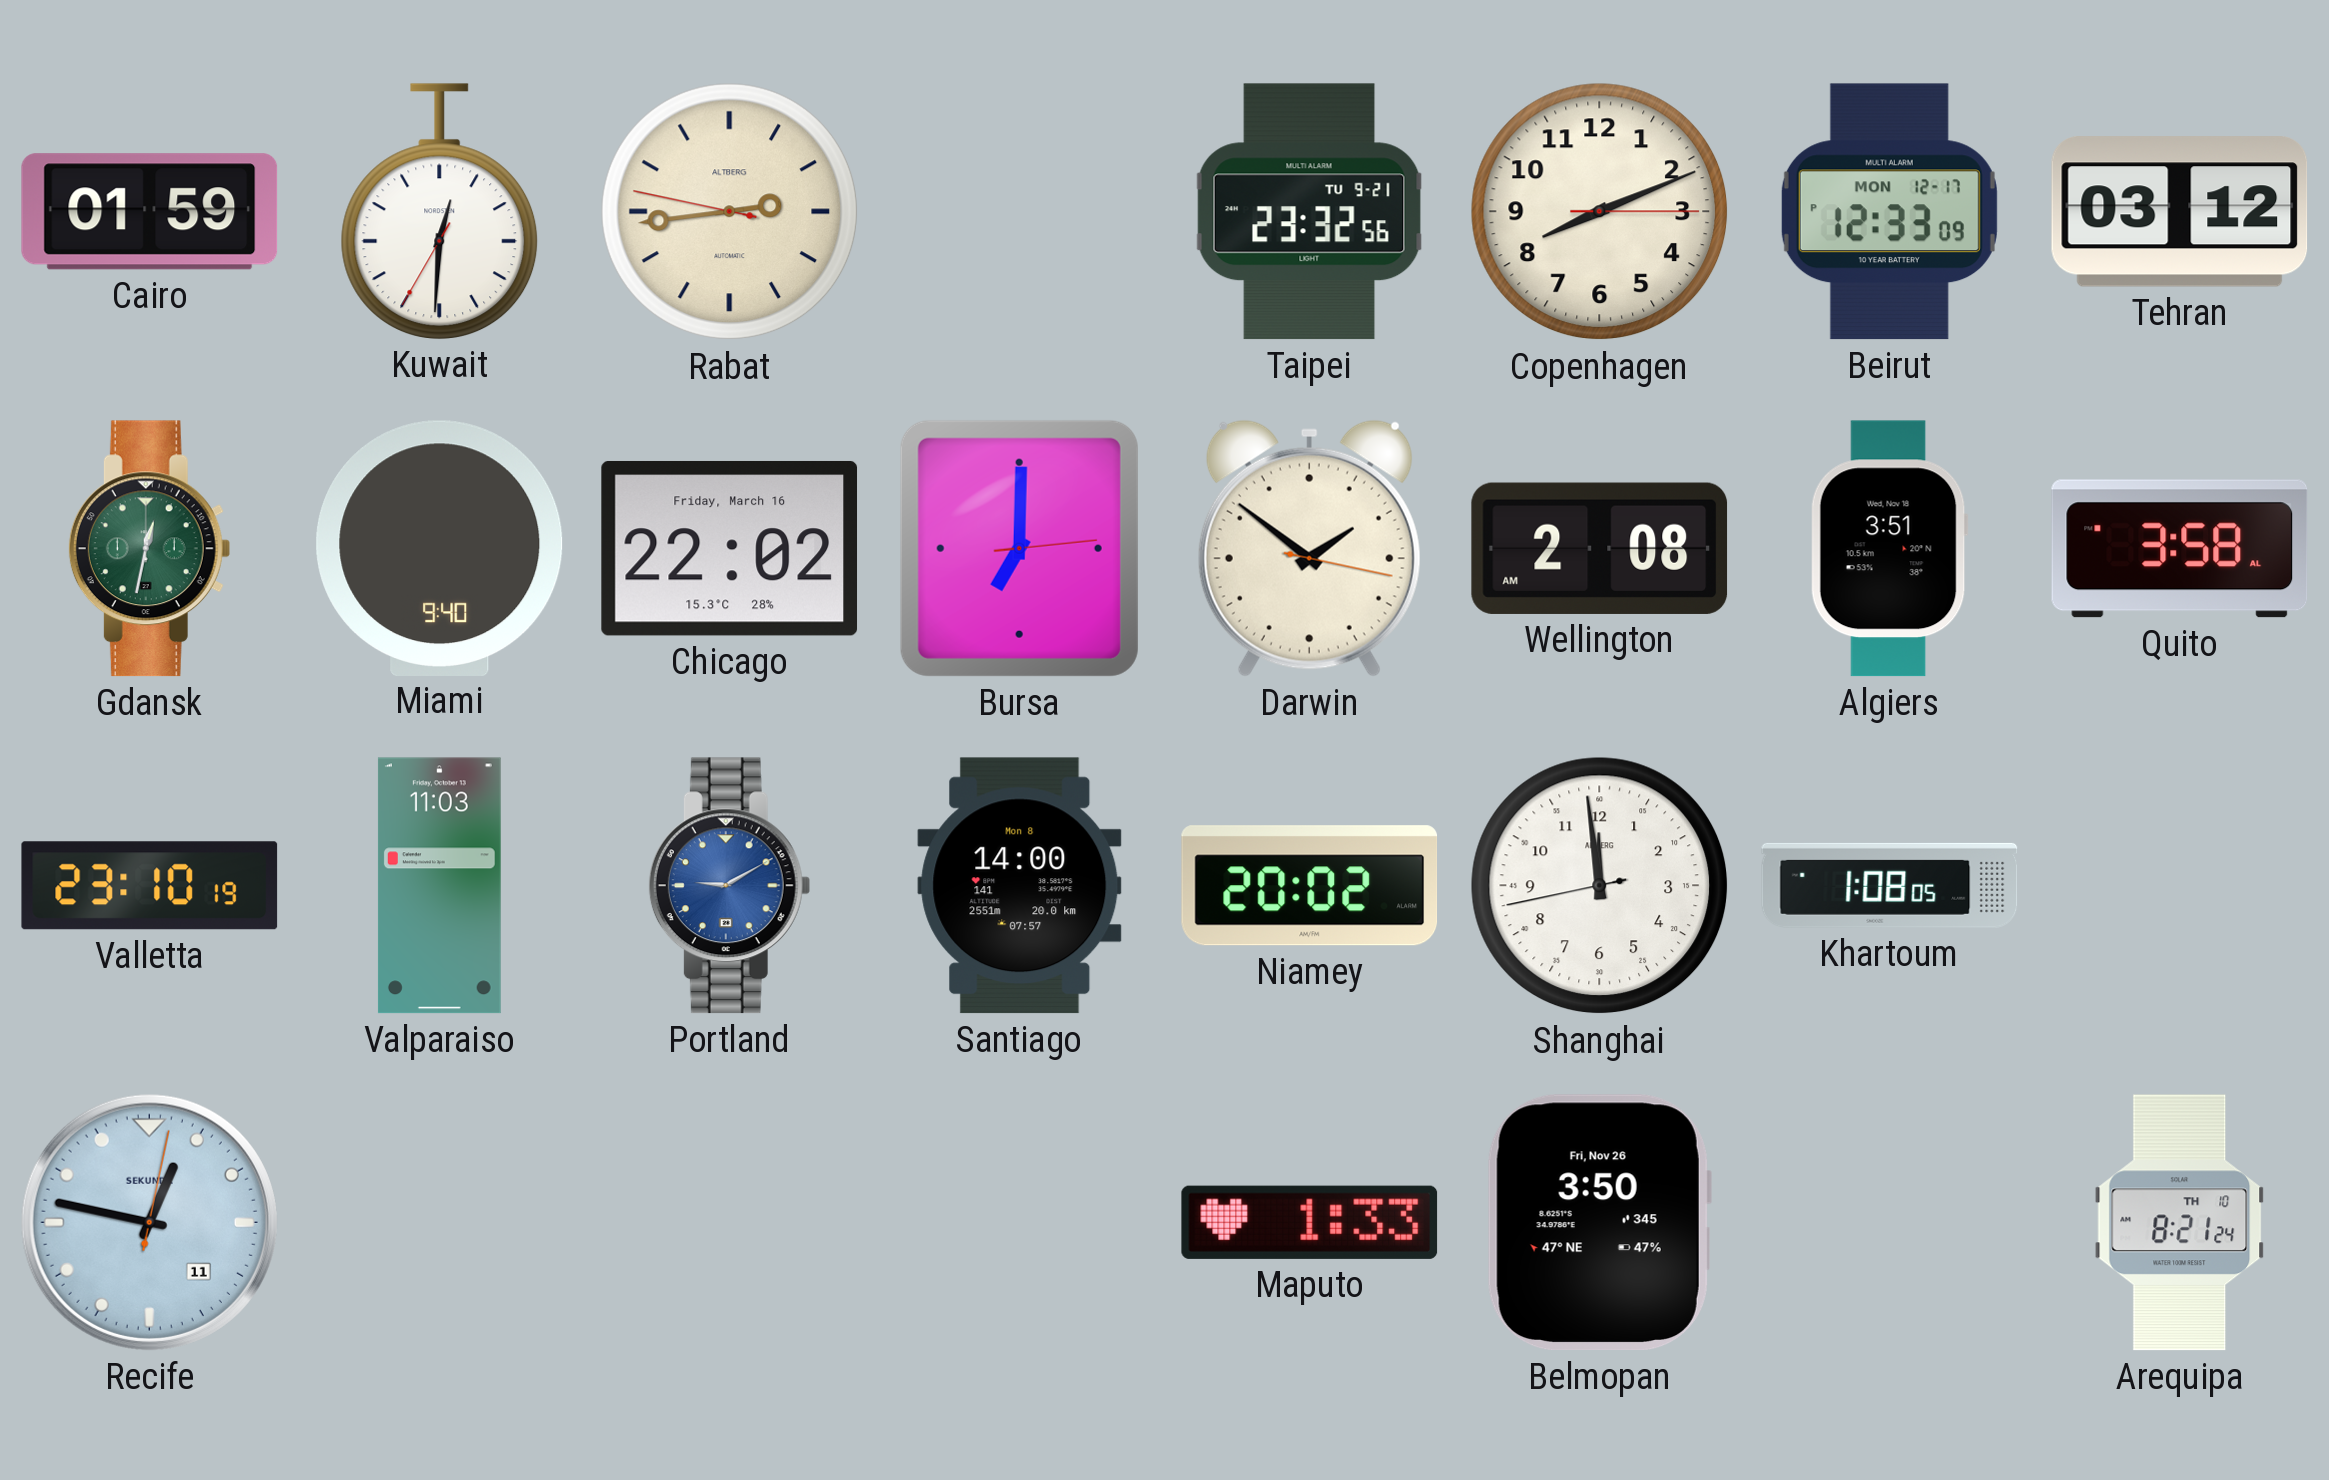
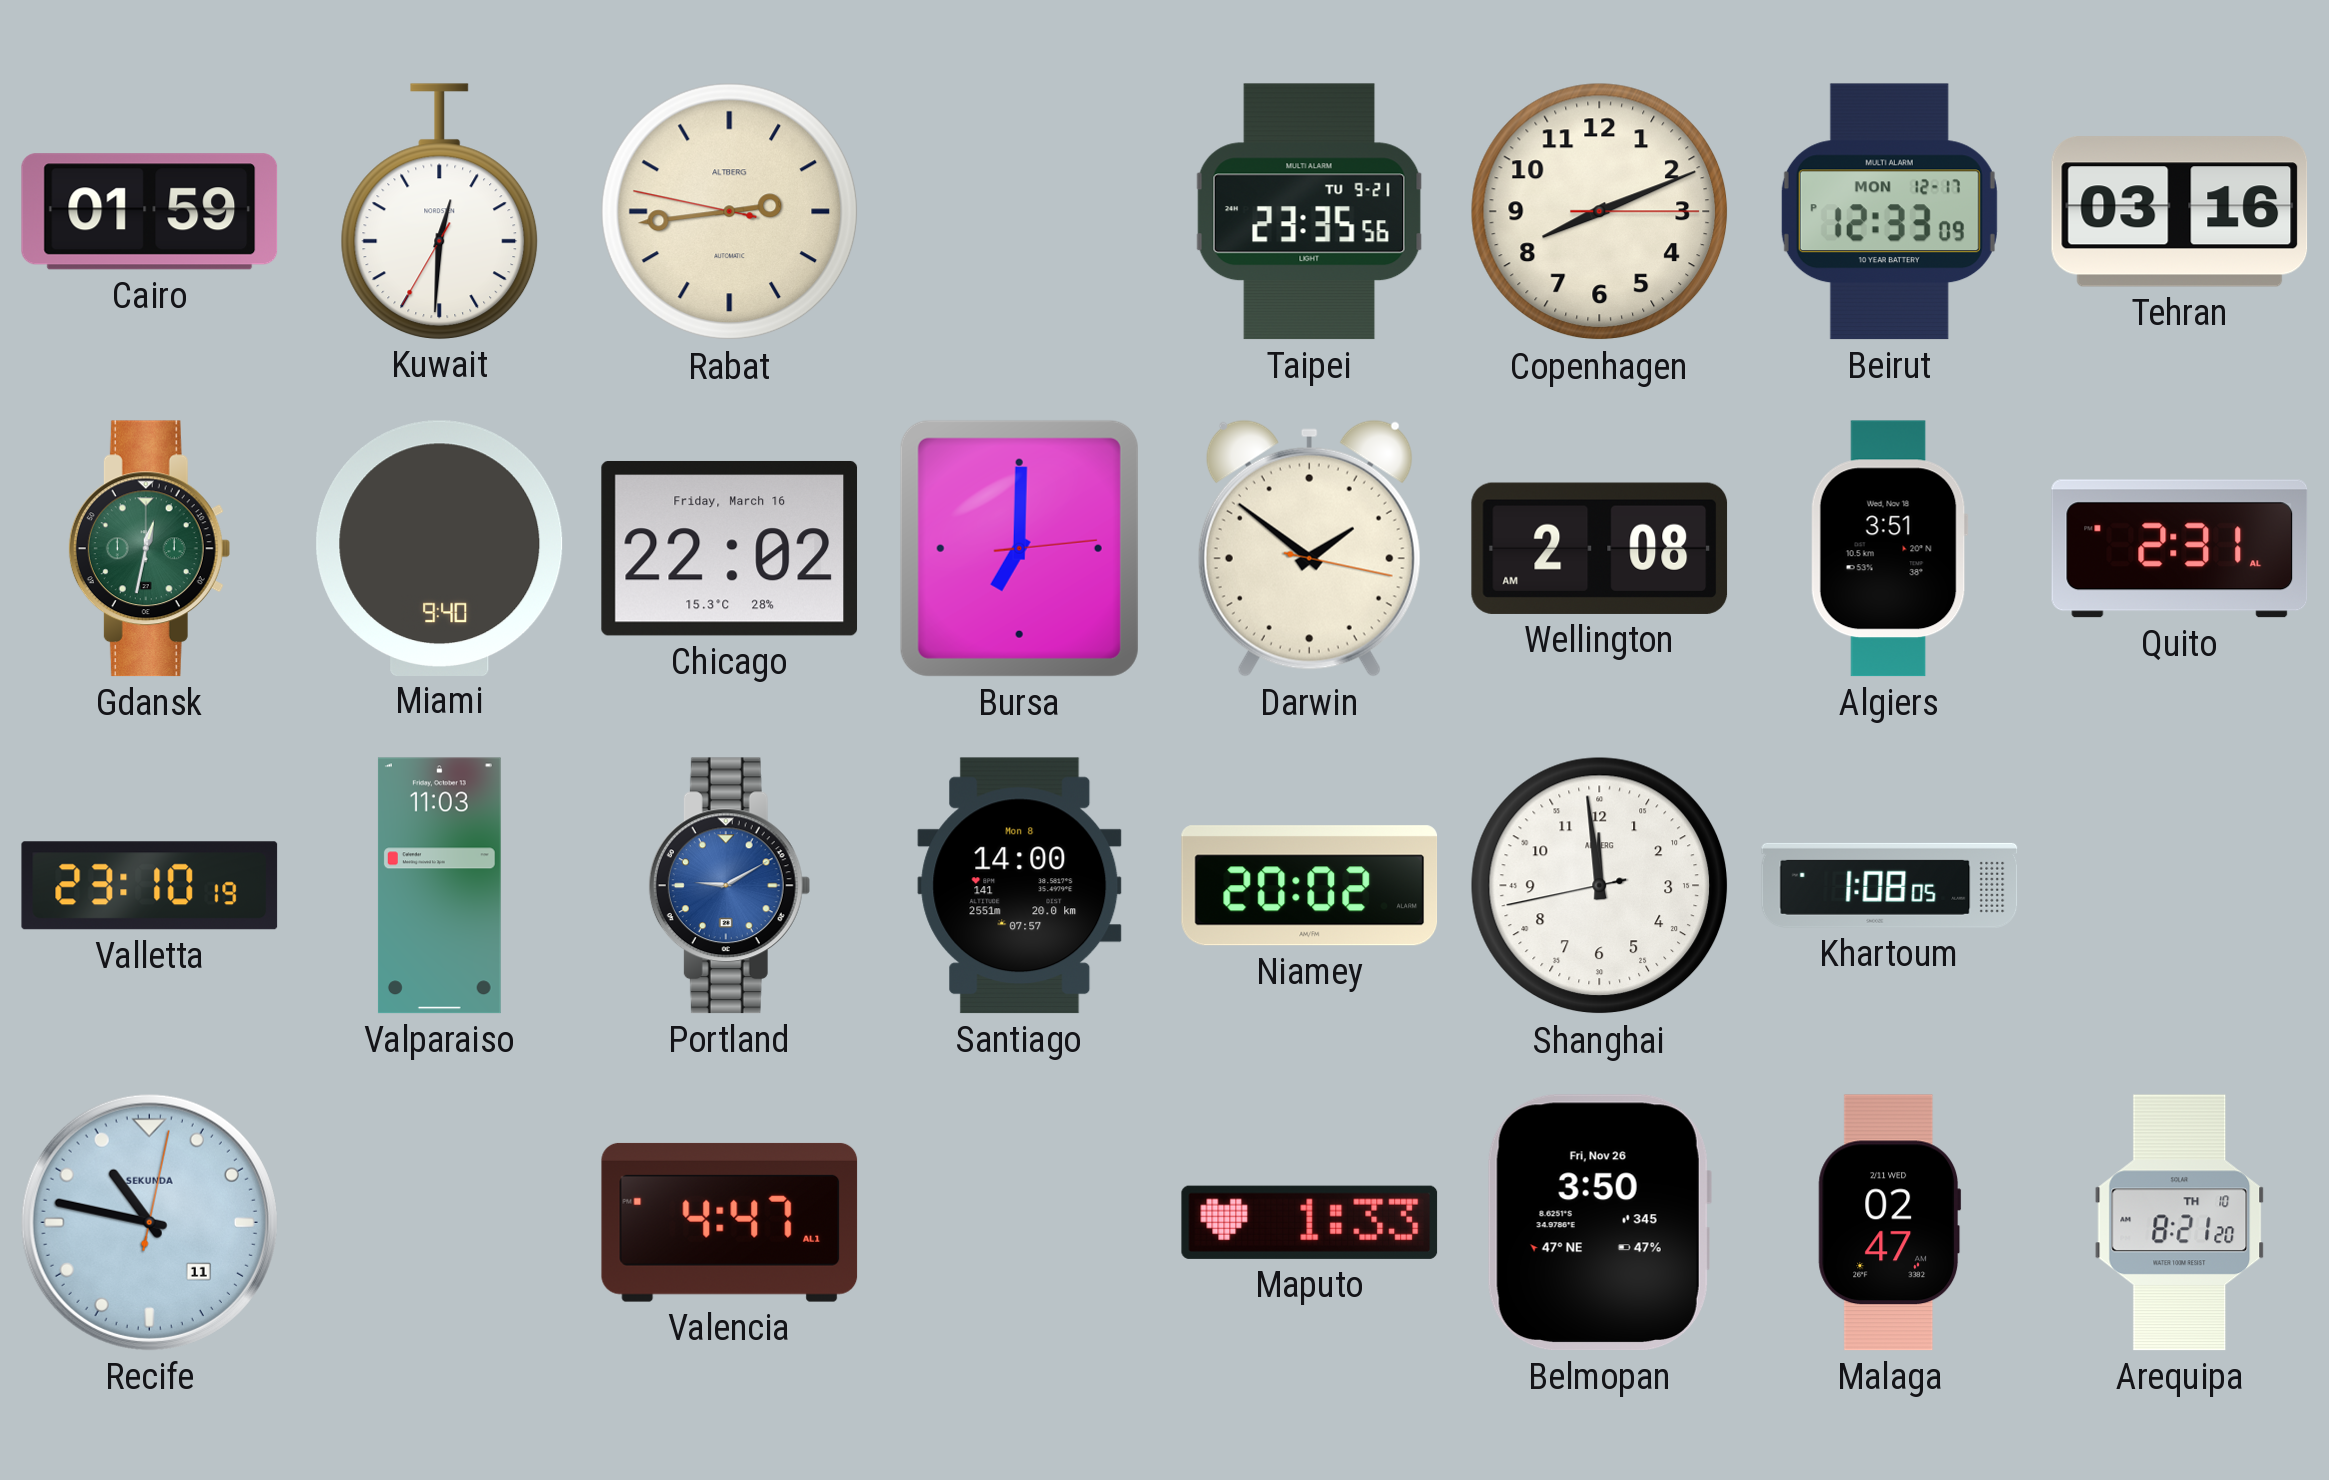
Taipei: 23:32 -> 23:35 (1310, 212)
Tehran: 03:12 -> 03:16 (2180, 212)
Quito: 3:58 -> 2:31 (2180, 549)
Recife: 12:47 -> 10:47 (149, 1222)
Valencia: none -> 4:47 (730, 1222)
Malaga: none -> 02:47 (1890, 1223)
Arequipa: 8:21:24 -> 8:21:20 (2180, 1223)
